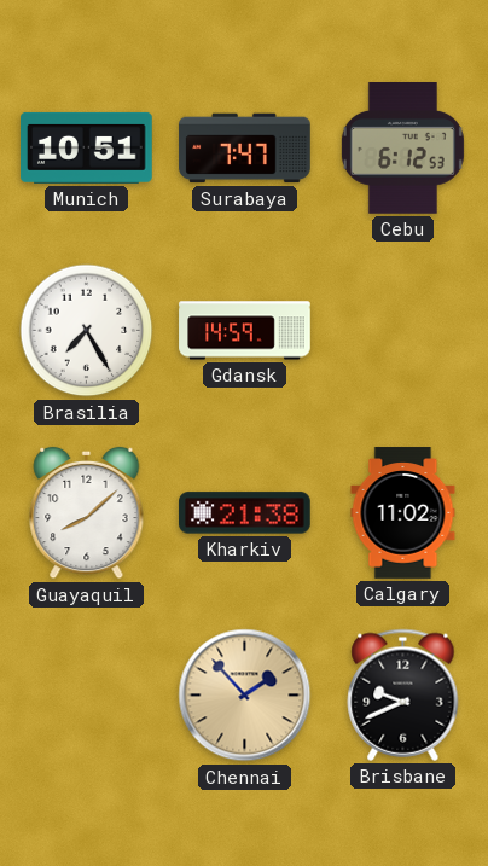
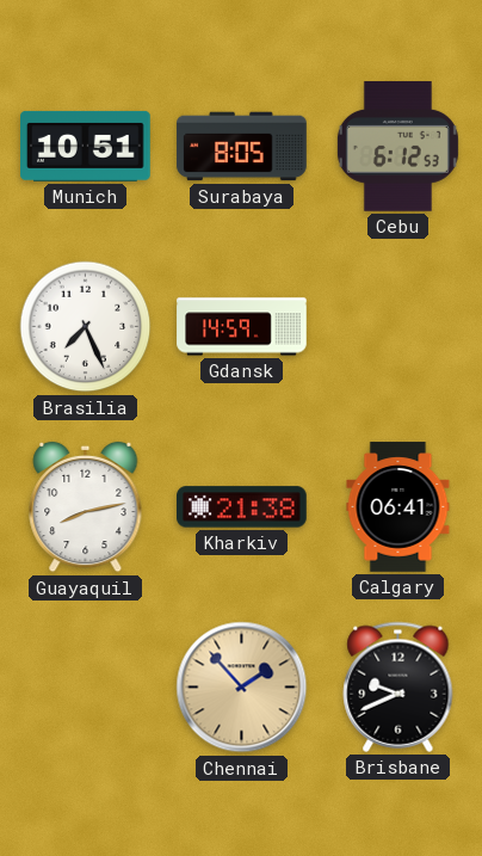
Surabaya: 7:47 -> 8:05 (242, 147)
Brasilia: 7:25 -> 7:26 (86, 327)
Guayaquil: 8:08 -> 8:13 (86, 507)
Calgary: 11:02 -> 06:41 (398, 507)
